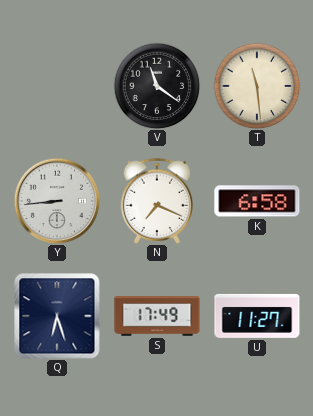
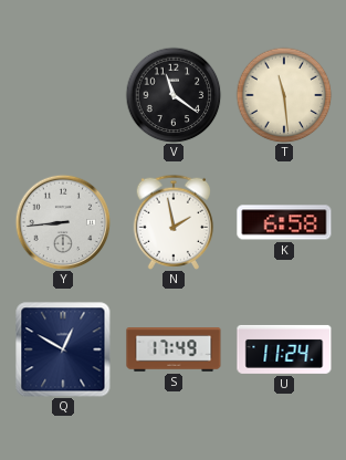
N: 7:19 -> 1:58 (174, 222)
Q: 6:27 -> 12:50 (63, 349)
U: 11:27 -> 11:24 (284, 349)
